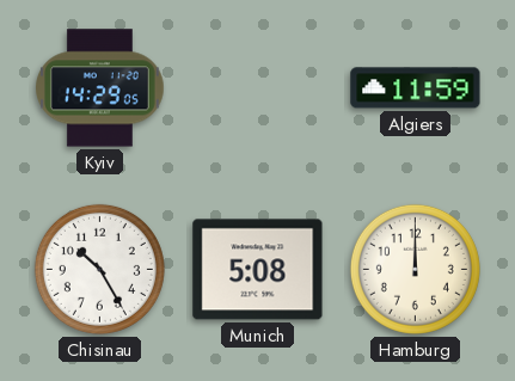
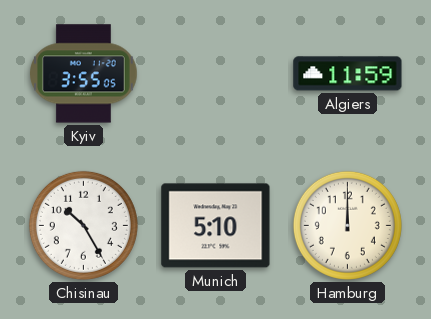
Kyiv: 14:29 -> 3:55 (84, 74)
Munich: 5:08 -> 5:10 (216, 226)
